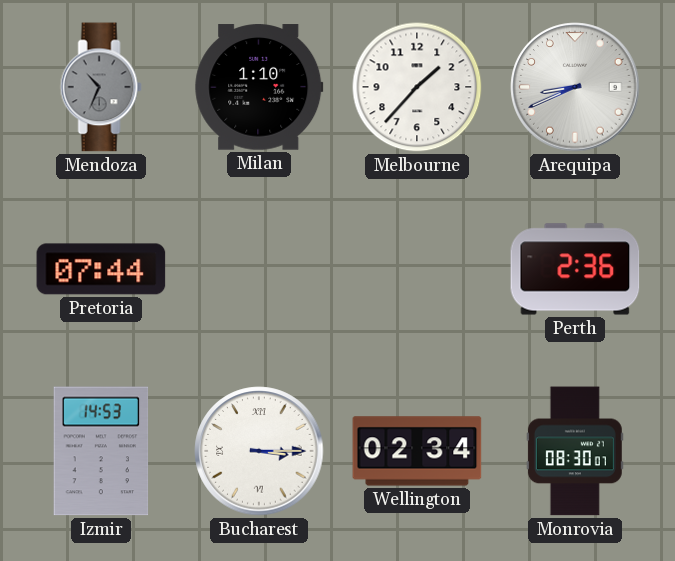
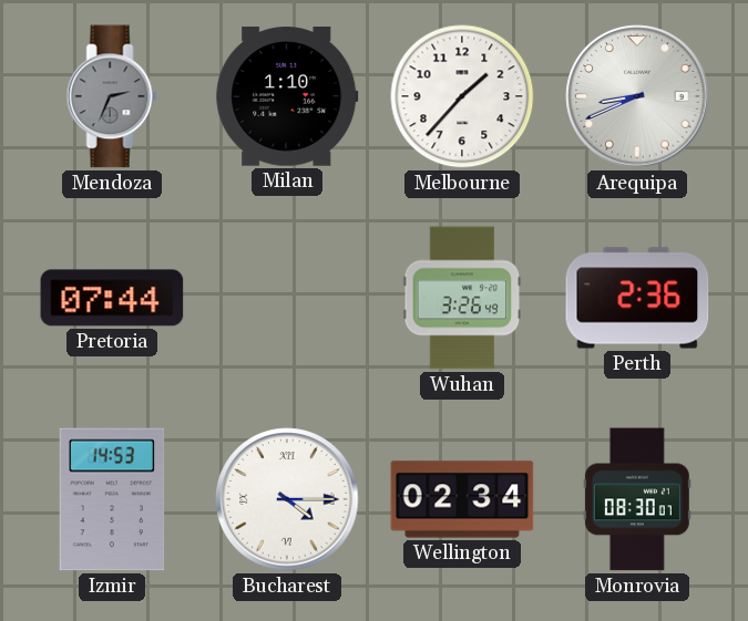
Mendoza: 10:34 -> 2:34 (112, 96)
Wuhan: none -> 3:26 (462, 298)
Bucharest: 3:15 -> 4:15 (287, 499)
